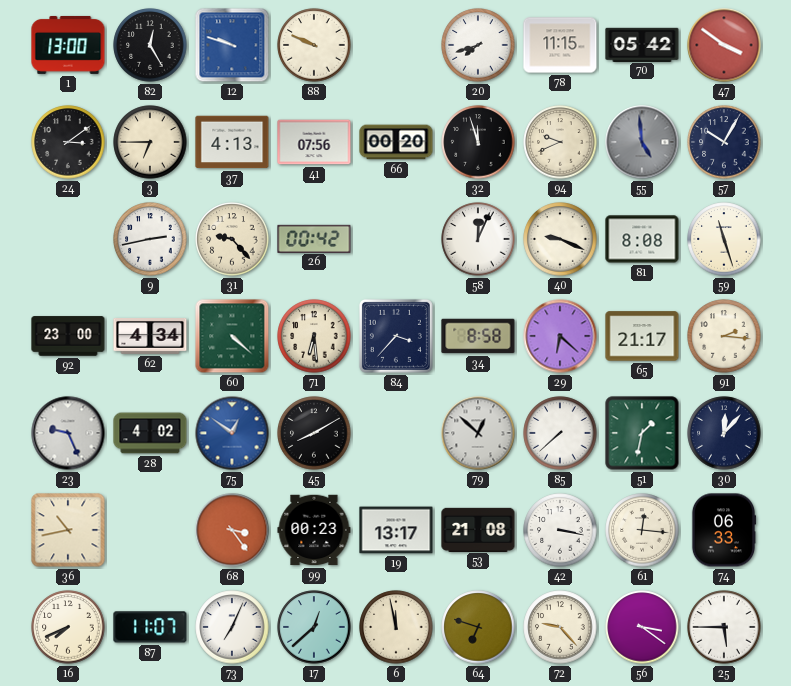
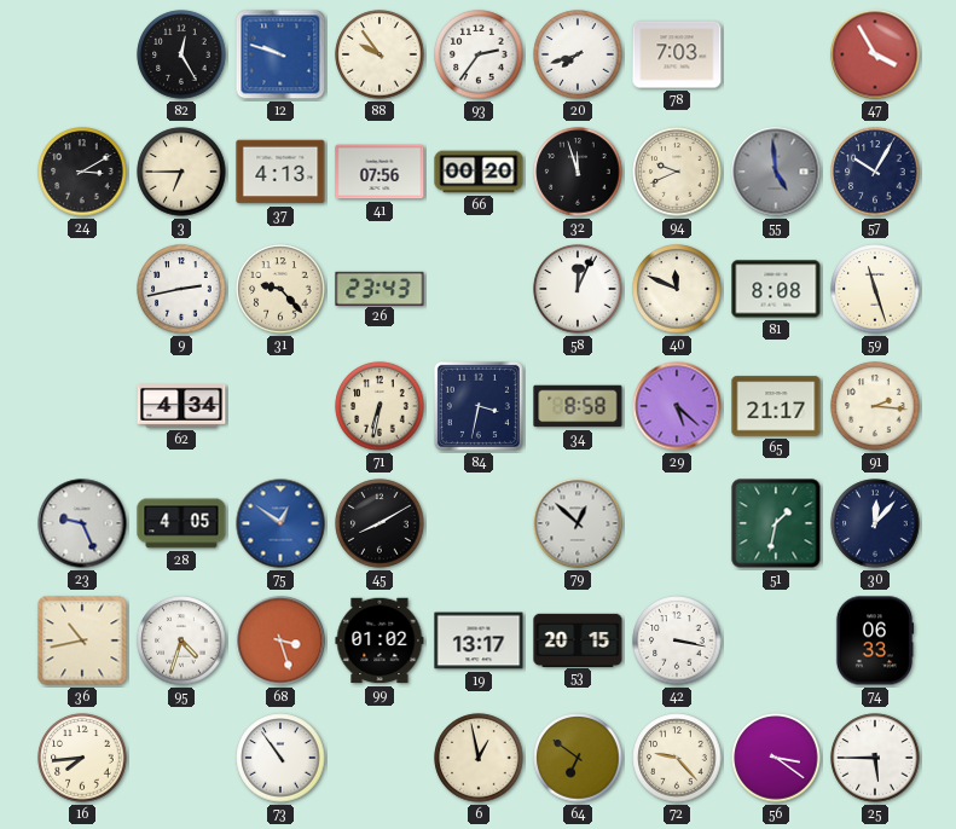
1: 13:00 -> none (68, 45)
88: 9:49 -> 9:54 (379, 54)
93: none -> 2:36 (479, 54)
78: 11:15 -> 7:03 (677, 54)
70: 05:42 -> none (642, 44)
47: 3:51 -> 3:55 (875, 54)
24: 3:09 -> 3:10 (82, 172)
26: 00:42 -> 23:43 (379, 288)
40: 9:19 -> 11:49 (677, 289)
92: 23:00 -> none (68, 336)
60: 4:22 -> none (232, 336)
71: 6:29 -> 6:32 (379, 406)
84: 3:37 -> 3:32 (479, 406)
29: 6:22 -> 5:22 (677, 406)
28: 4:02 -> 4:05 (181, 523)
85: 7:38 -> none (560, 433)
95: none -> 4:33 (181, 640)
68: 3:24 -> 3:27 (280, 640)
99: 00:23 -> 01:02 (379, 640)
53: 21:08 -> 20:15 (578, 639)
61: 12:16 -> none (642, 530)
16: 7:41 -> 7:44 (82, 758)
87: 11:07 -> none (150, 627)
73: 7:04 -> 10:54 (280, 758)
17: 12:38 -> none (314, 627)
6: 11:58 -> 12:58 (479, 758)
64: 6:48 -> 6:51 (578, 758)
